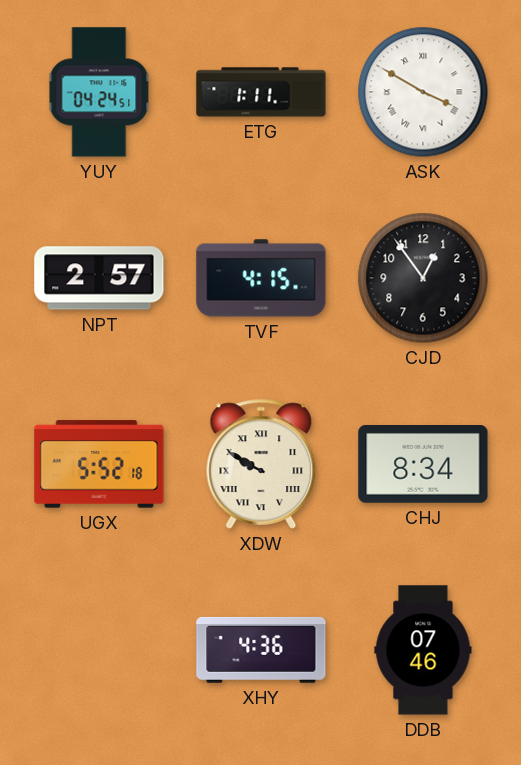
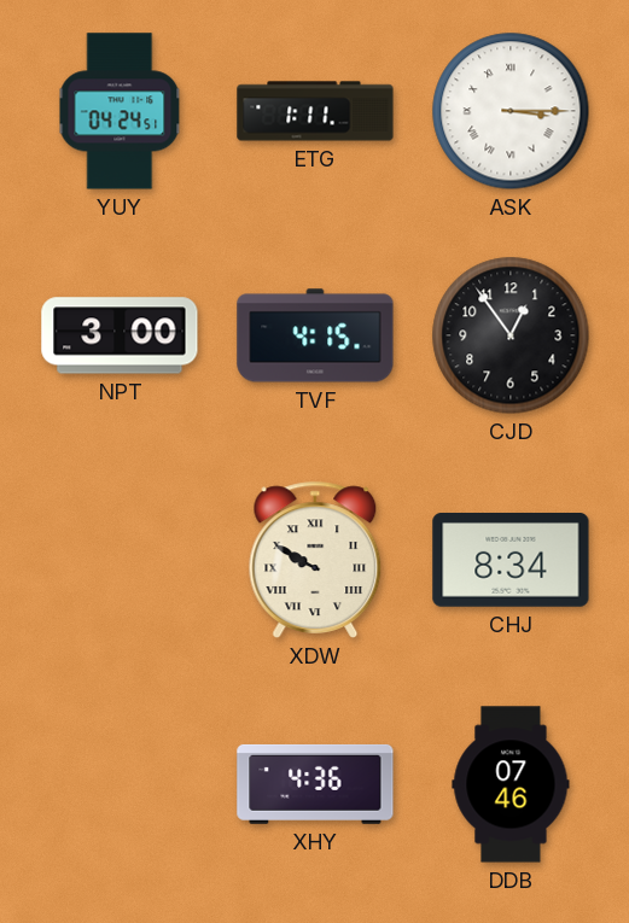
ASK: 3:50 -> 3:15 (511, 111)
NPT: 2:57 -> 3:00 (120, 335)
UGX: 5:52 -> none (99, 464)
